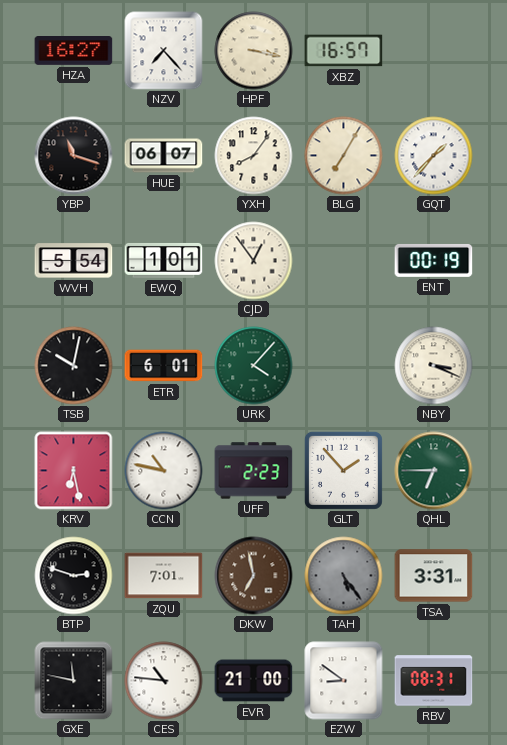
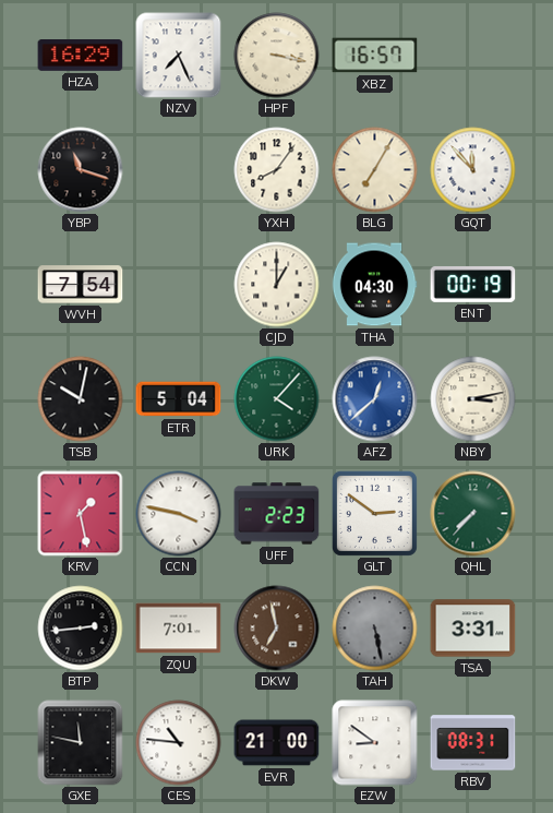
HZA: 16:27 -> 16:29 (81, 56)
NZV: 7:23 -> 7:26 (179, 56)
HUE: 06:07 -> none (164, 156)
GQT: 1:37 -> 11:53 (473, 170)
WVH: 5:54 -> 7:54 (81, 285)
EWQ: 1:01 -> none (164, 260)
CJD: 12:54 -> 1:00 (277, 285)
THA: none -> 04:30 (374, 285)
ETR: 6:01 -> 5:04 (179, 399)
AFZ: none -> 12:38 (375, 399)
NBY: 3:19 -> 3:13 (473, 399)
KRV: 6:28 -> 1:28 (81, 514)
CCN: 10:47 -> 3:47 (179, 514)
GLT: 1:53 -> 2:51 (374, 513)
QHL: 6:45 -> 7:37 (473, 514)
BTP: 2:48 -> 2:44 (81, 629)
TAH: 5:24 -> 5:28 (375, 629)
